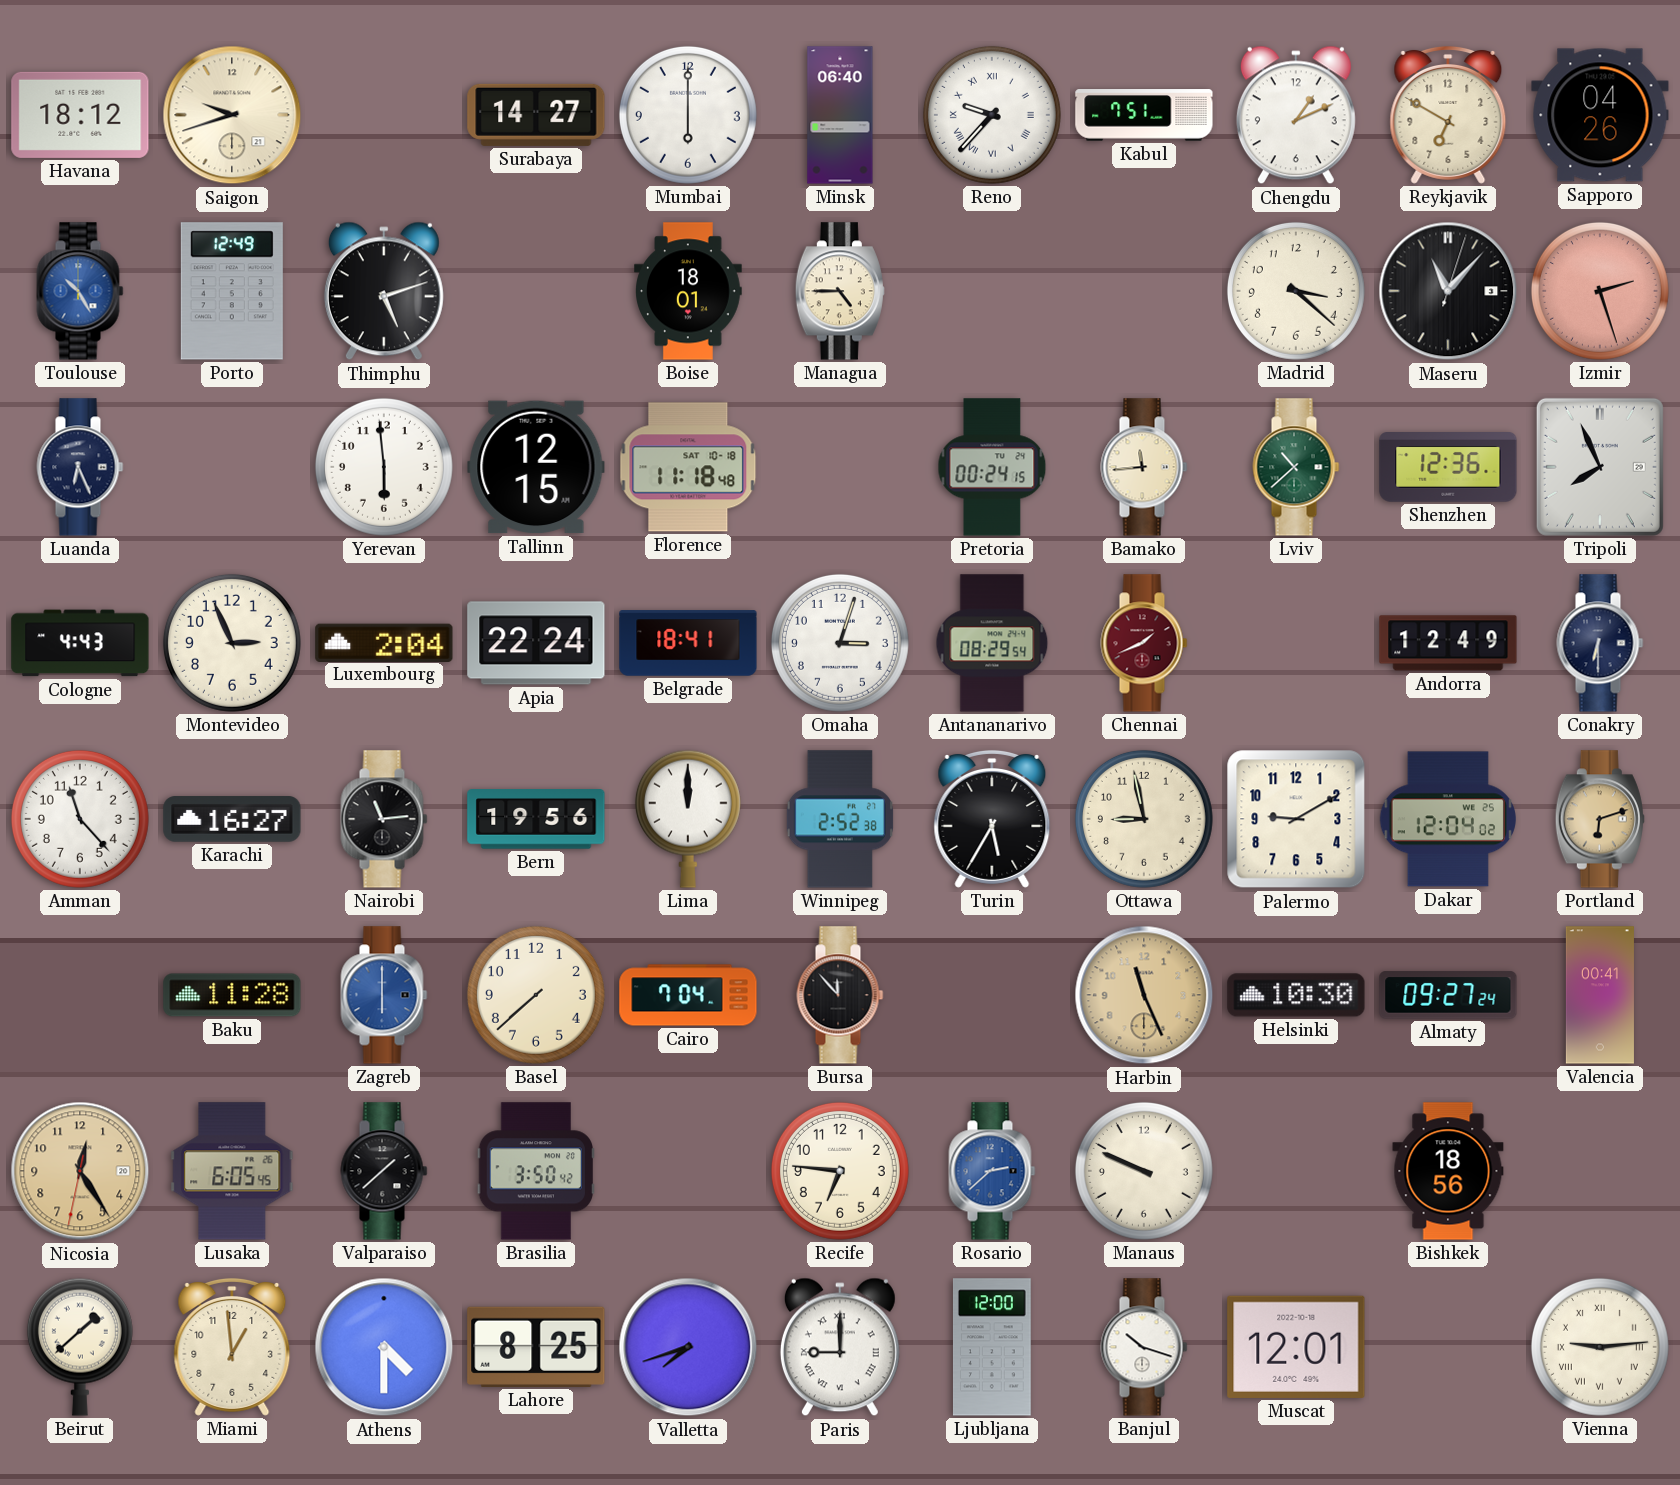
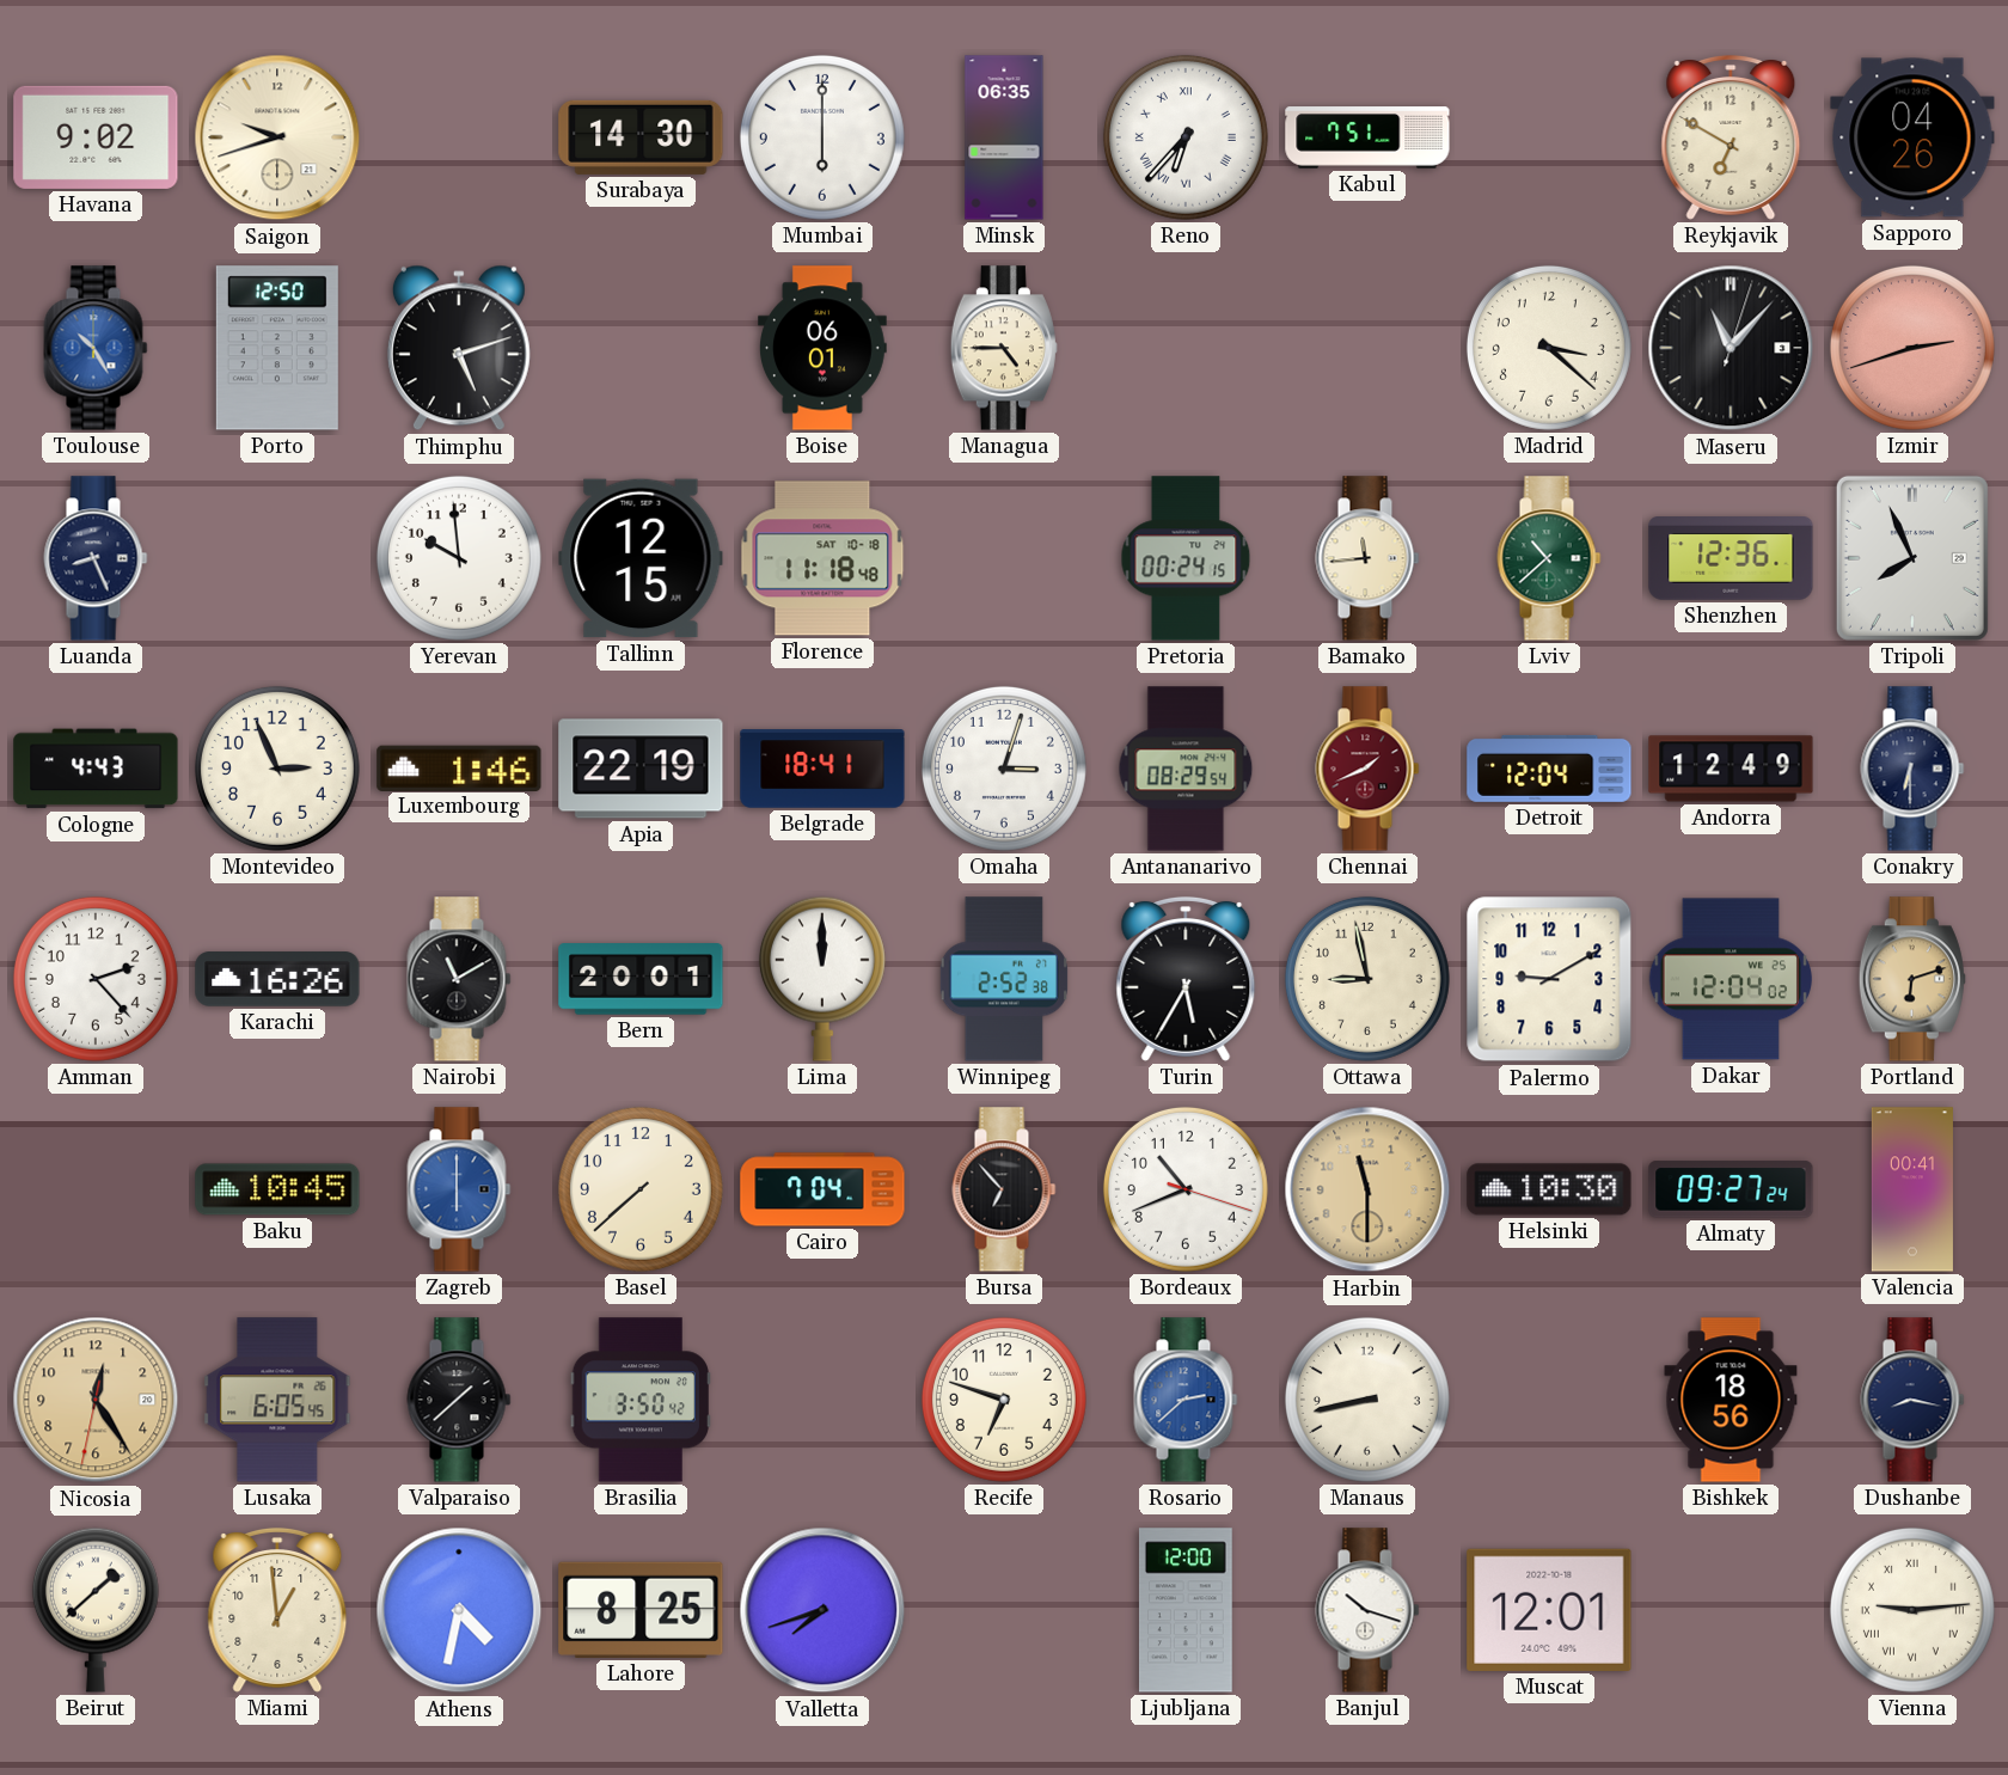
Havana: 18:12 -> 9:02 (96, 137)
Surabaya: 14:27 -> 14:30 (641, 137)
Minsk: 06:40 -> 06:35 (1004, 137)
Reno: 9:37 -> 6:37 (1186, 137)
Chengdu: 1:11 -> none (1296, 115)
Porto: 12:49 -> 12:50 (277, 348)
Boise: 18:01 -> 06:01 (824, 348)
Izmir: 2:27 -> 2:42 (1912, 348)
Luanda: 6:26 -> 8:26 (96, 558)
Yerevan: 5:59 -> 9:59 (459, 558)
Luxembourg: 2:04 -> 1:46 (459, 767)
Apia: 22:24 -> 22:19 (641, 769)
Detroit: none -> 12:04 (1549, 769)
Amman: 11:23 -> 2:23 (96, 979)
Karachi: 16:27 -> 16:26 (277, 979)
Nairobi: 11:14 -> 11:10 (459, 979)
Bern: 19:56 -> 20:01 (641, 979)
Baku: 11:28 -> 10:45 (277, 1189)
Bursa: 11:53 -> 6:53 (1004, 1189)
Bordeaux: none -> 10:41 (1186, 1189)
Harbin: 11:26 -> 11:30 (1367, 1189)
Recife: 6:46 -> 6:48 (1004, 1400)
Manaus: 9:49 -> 8:43 (1367, 1400)
Dushanbe: none -> 8:17 (1912, 1400)
Athens: 4:30 -> 4:32 (459, 1610)
Paris: 9:00 -> none (840, 1347)
